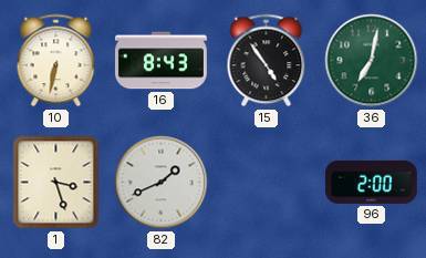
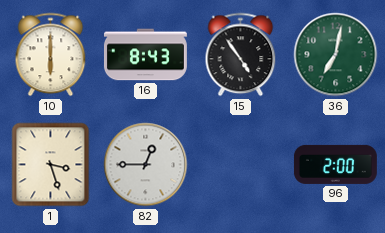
10: 6:32 -> 6:00 (51, 55)
82: 1:41 -> 12:45 (146, 165)
